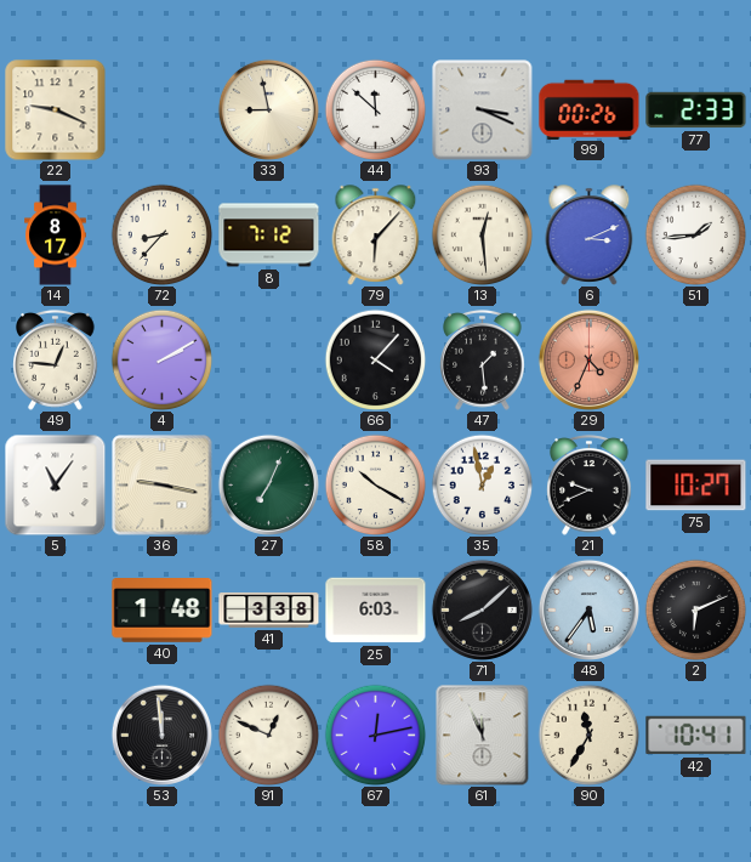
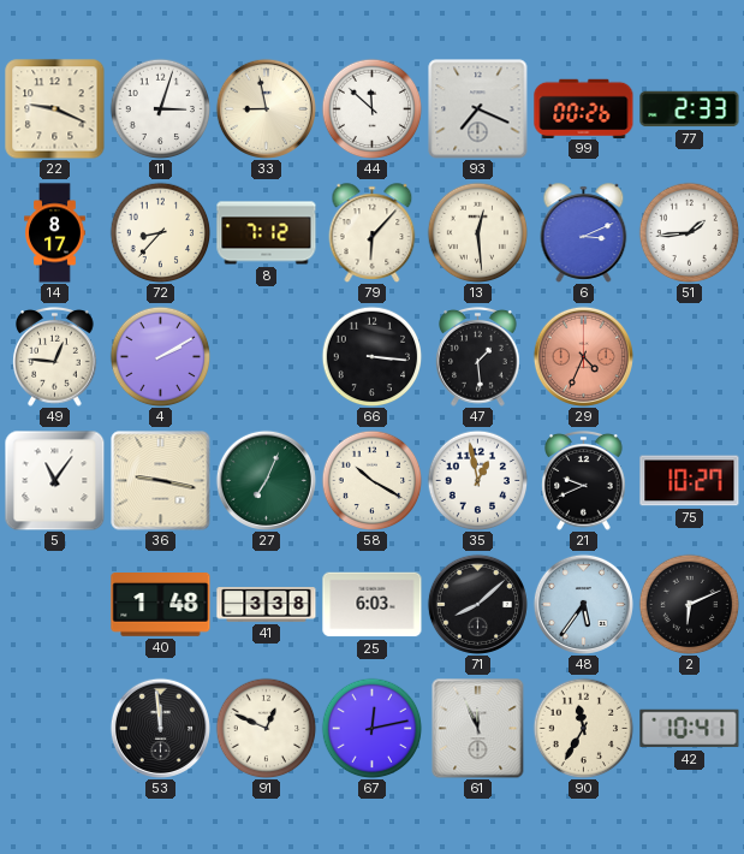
11: none -> 3:03 (160, 108)
93: 3:19 -> 7:19 (478, 109)
66: 4:07 -> 3:16 (371, 356)
